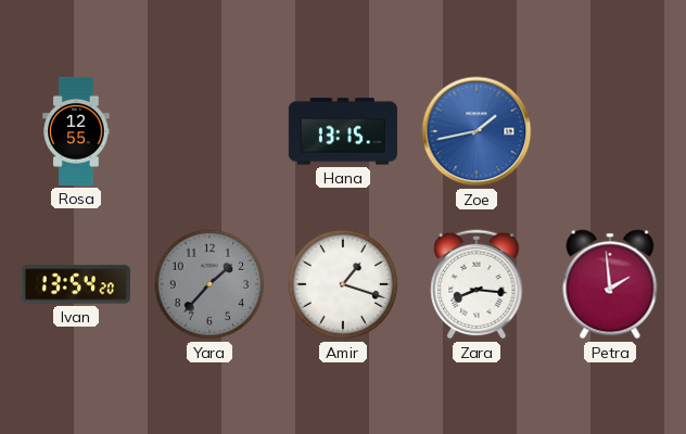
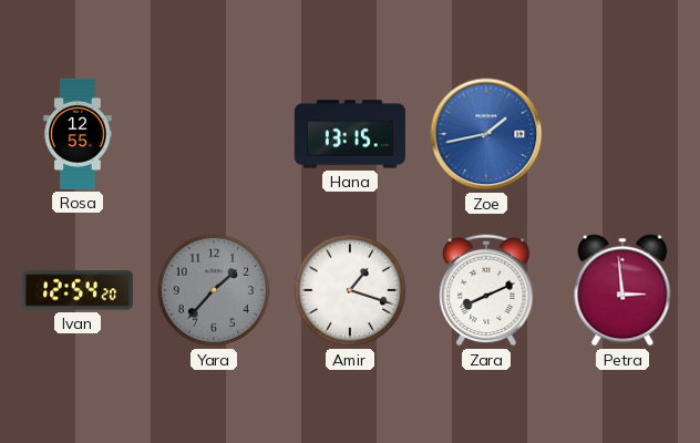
Ivan: 13:54 -> 12:54 (78, 290)
Zara: 8:16 -> 8:11 (486, 290)
Petra: 1:59 -> 2:59 (622, 290)
